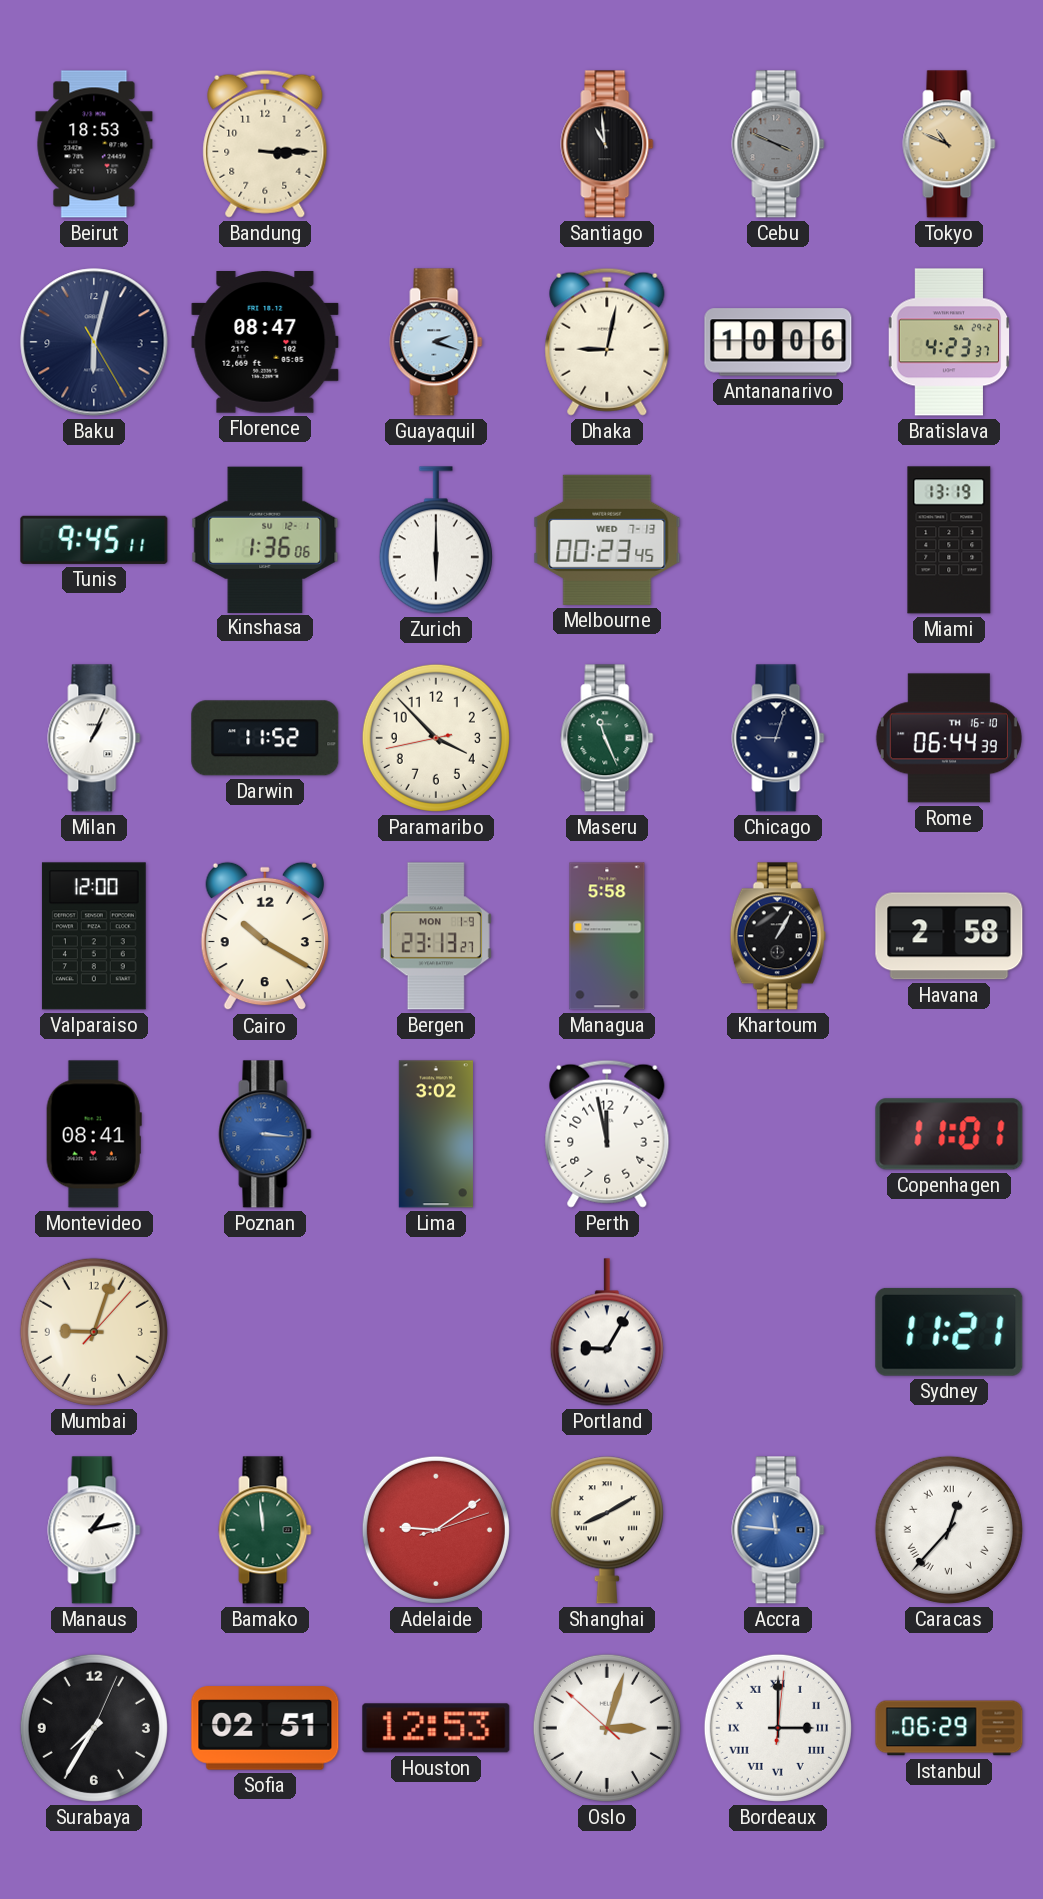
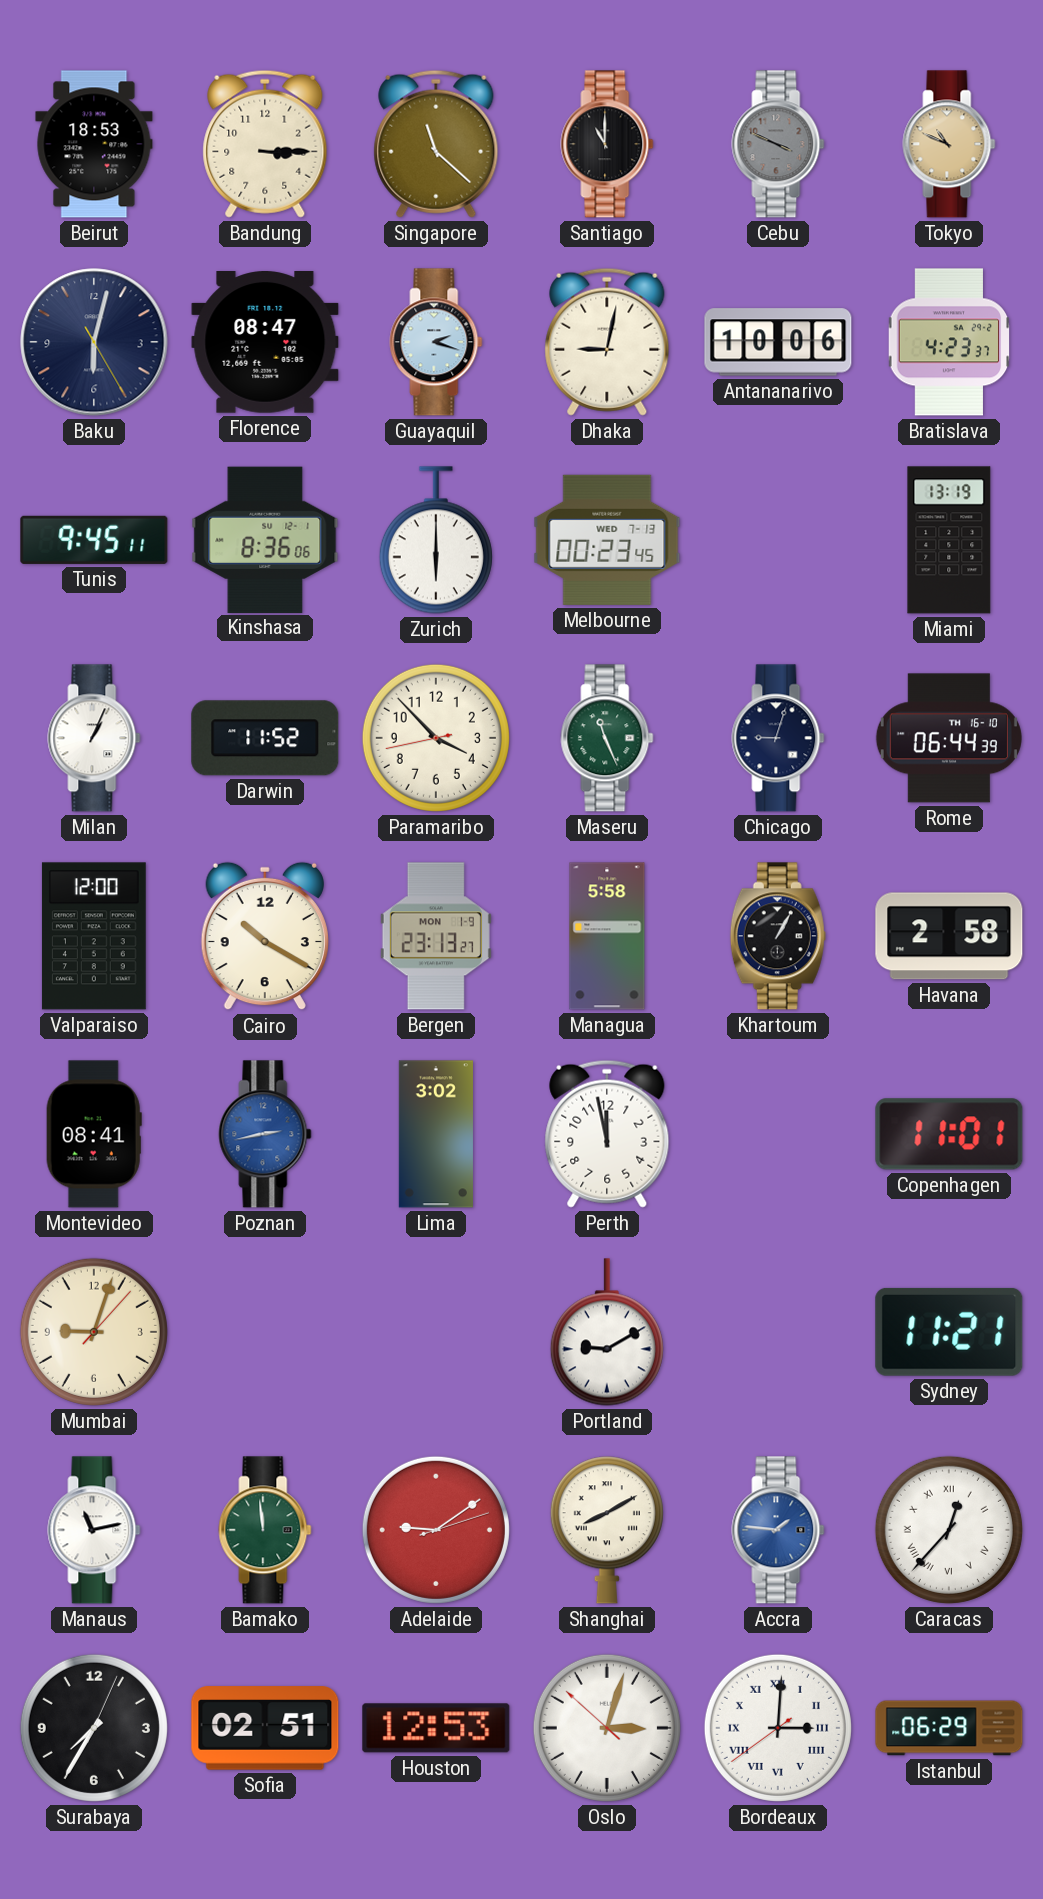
Singapore: none -> 11:22 (436, 144)
Santiago: 10:59 -> 11:00 (607, 144)
Kinshasa: 1:36 -> 8:36 (265, 539)
Poznan: 3:16 -> 2:43 (265, 1134)
Portland: 9:05 -> 9:10 (607, 1332)
Manaus: 1:13 -> 11:13 (94, 1530)
Accra: 11:46 -> 1:46 (778, 1530)
Bordeaux: 3:00:01 -> 3:00:39 (778, 1728)
